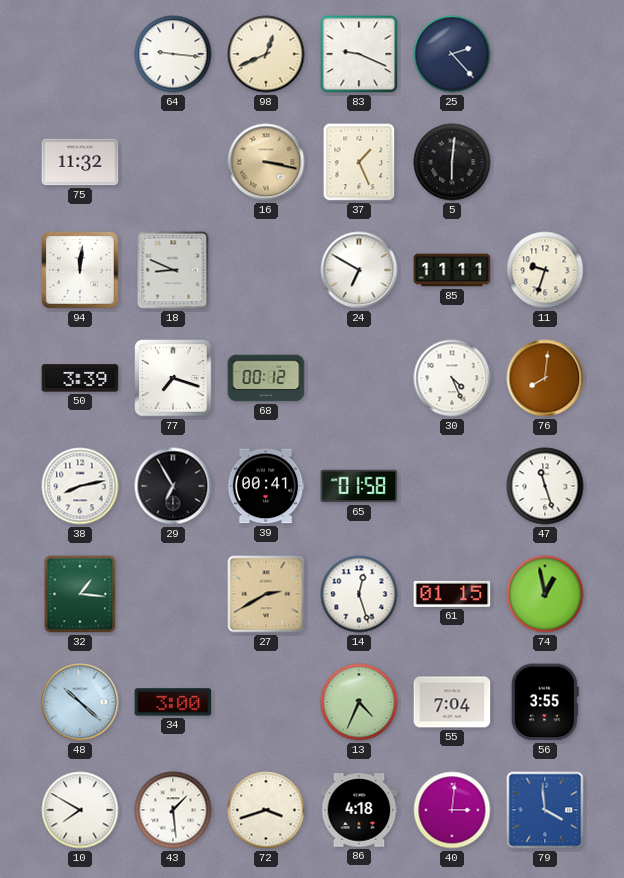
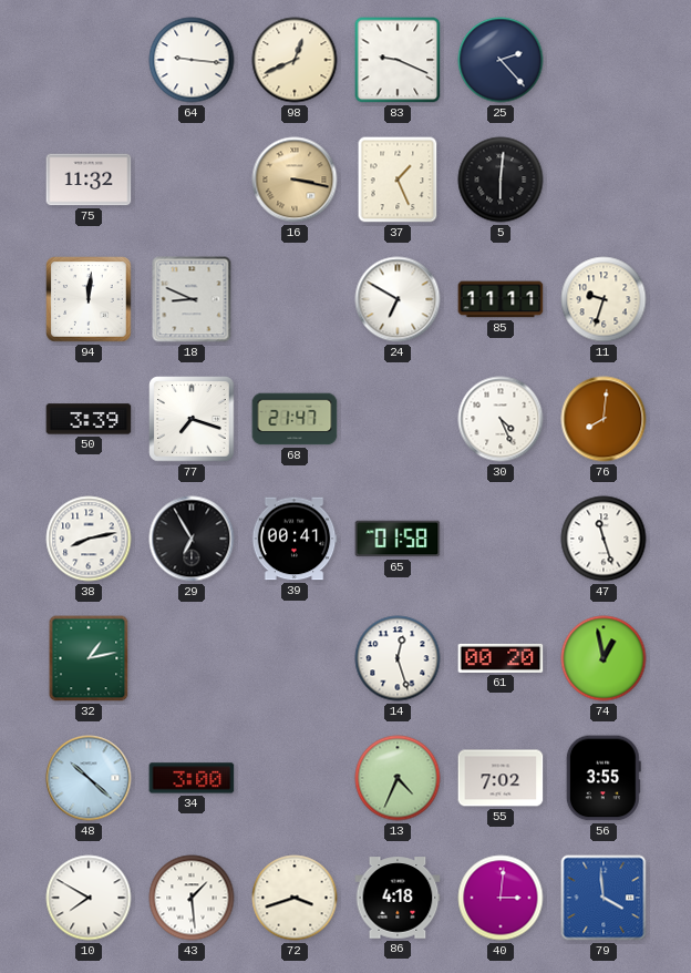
68: 00:12 -> 21:47 (295, 419)
32: 1:16 -> 1:13 (89, 658)
27: 2:40 -> none (266, 594)
61: 01:15 -> 00:20 (501, 658)
55: 7:04 -> 7:02 (501, 778)
